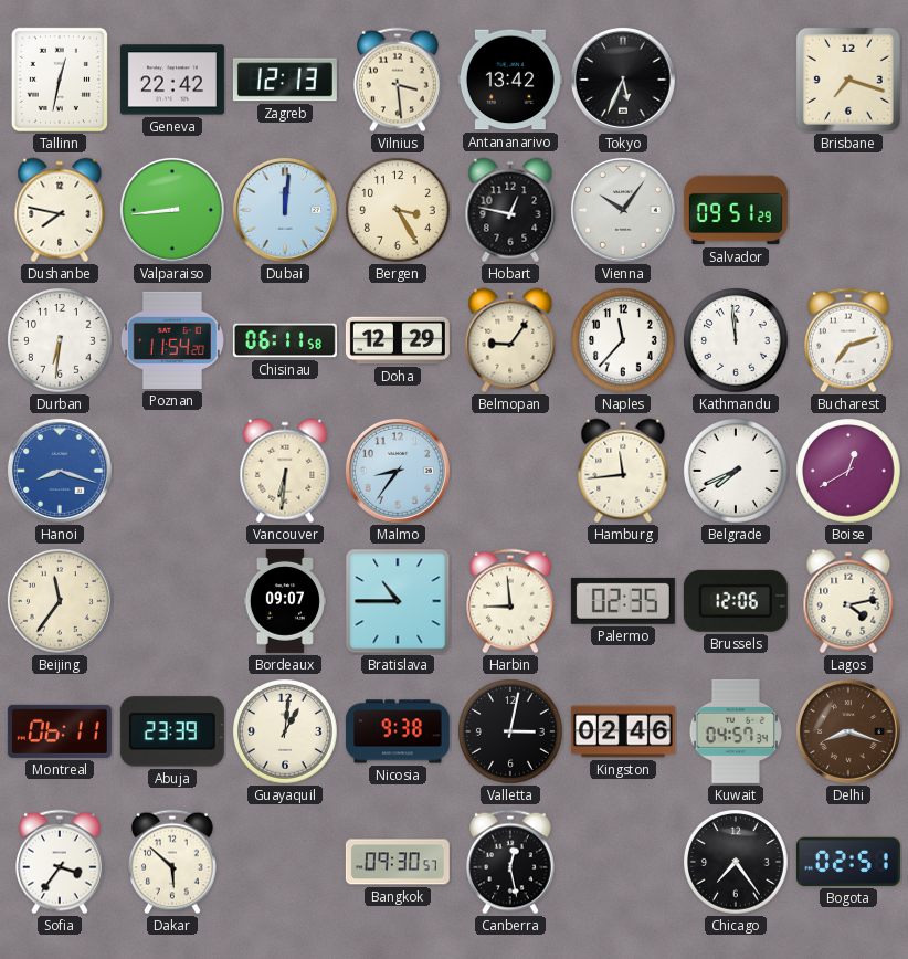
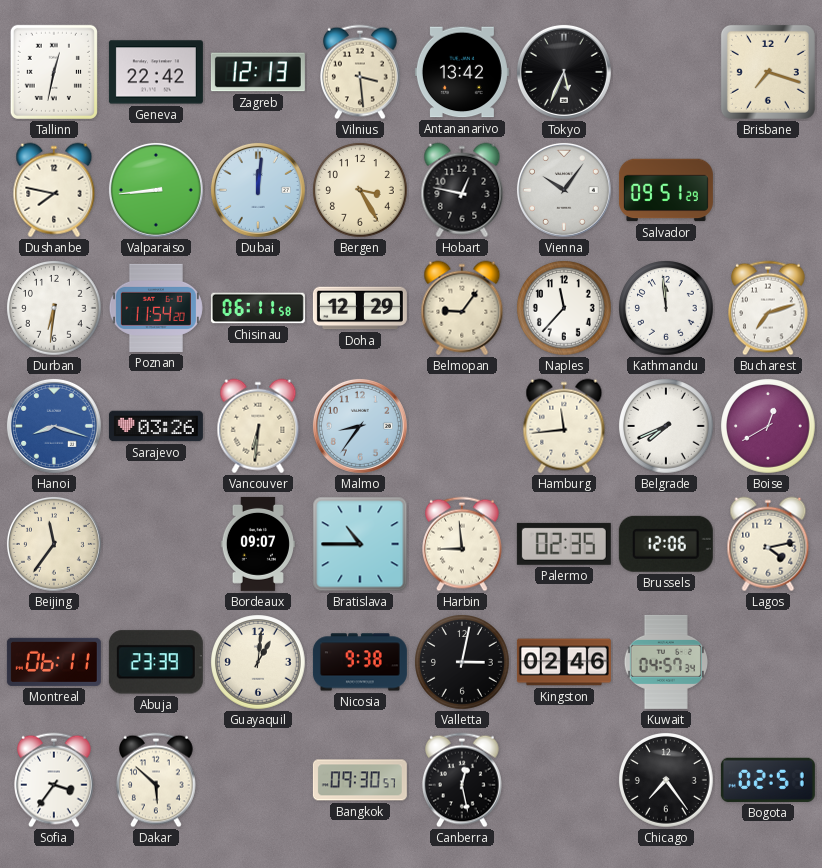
Sarajevo: none -> 03:26 (156, 426)
Delhi: 8:18 -> none (848, 731)
